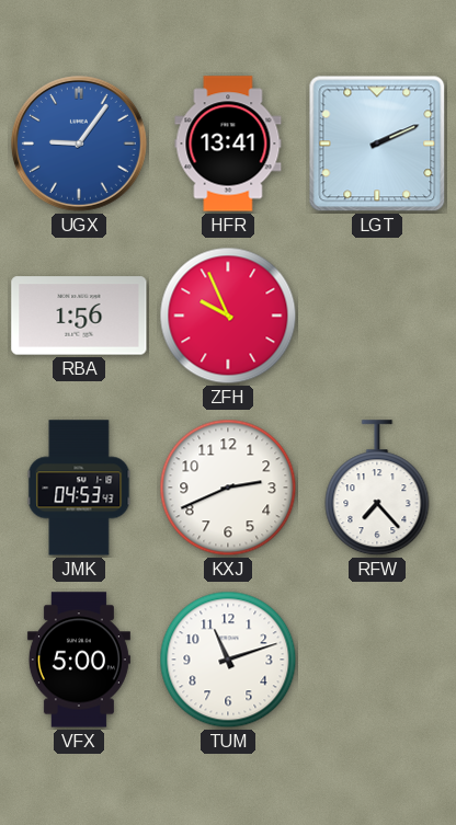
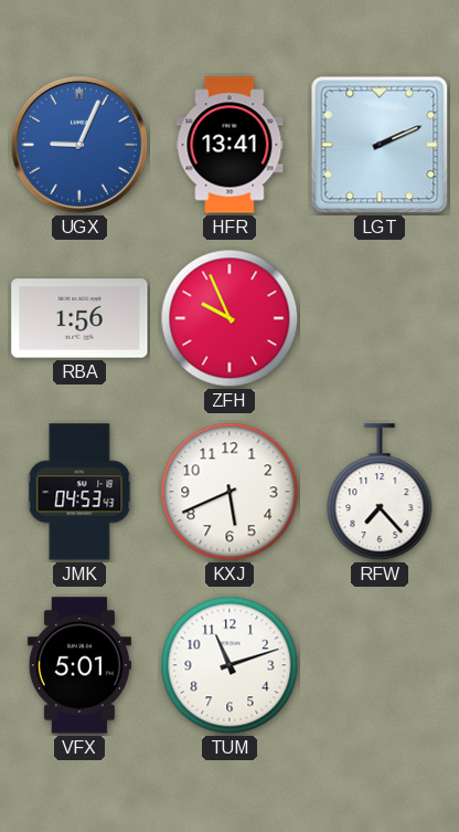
UGX: 9:06 -> 9:04 (81, 146)
KXJ: 2:41 -> 5:41 (229, 492)
VFX: 5:00 -> 5:01 (79, 665)
